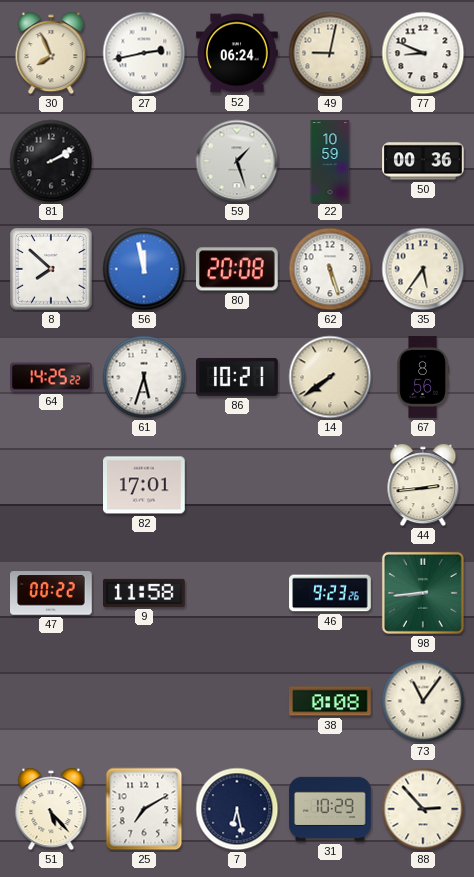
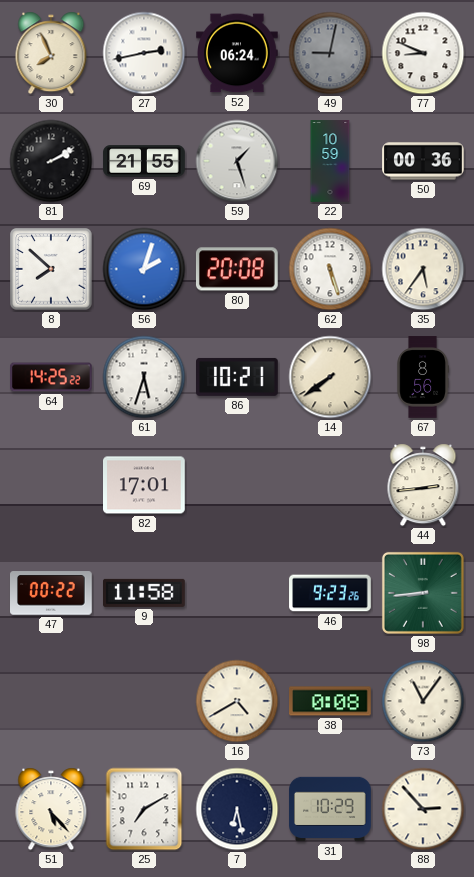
49 dial: cream -> grey (330, 53)
69: none -> 21:55 (144, 161)
56: 11:58 -> 2:03 (144, 269)
16: none -> 4:40 (237, 701)
